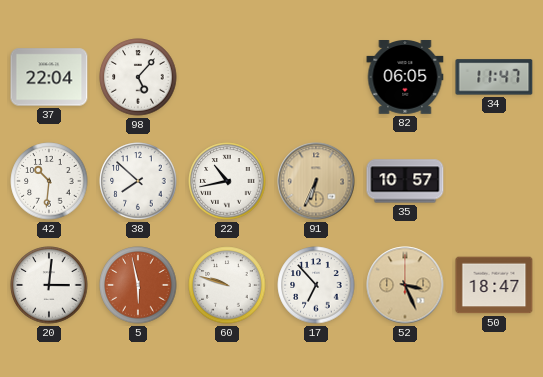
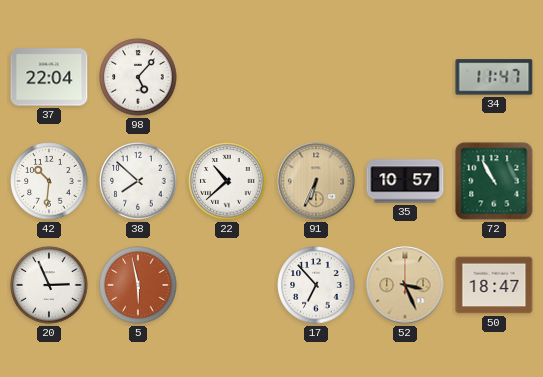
82: 06:05 -> none (405, 78)
22: 10:43 -> 10:38 (227, 181)
72: none -> 10:55 (494, 181)
20: 3:01 -> 2:56 (49, 285)
60: 9:48 -> none (227, 285)
